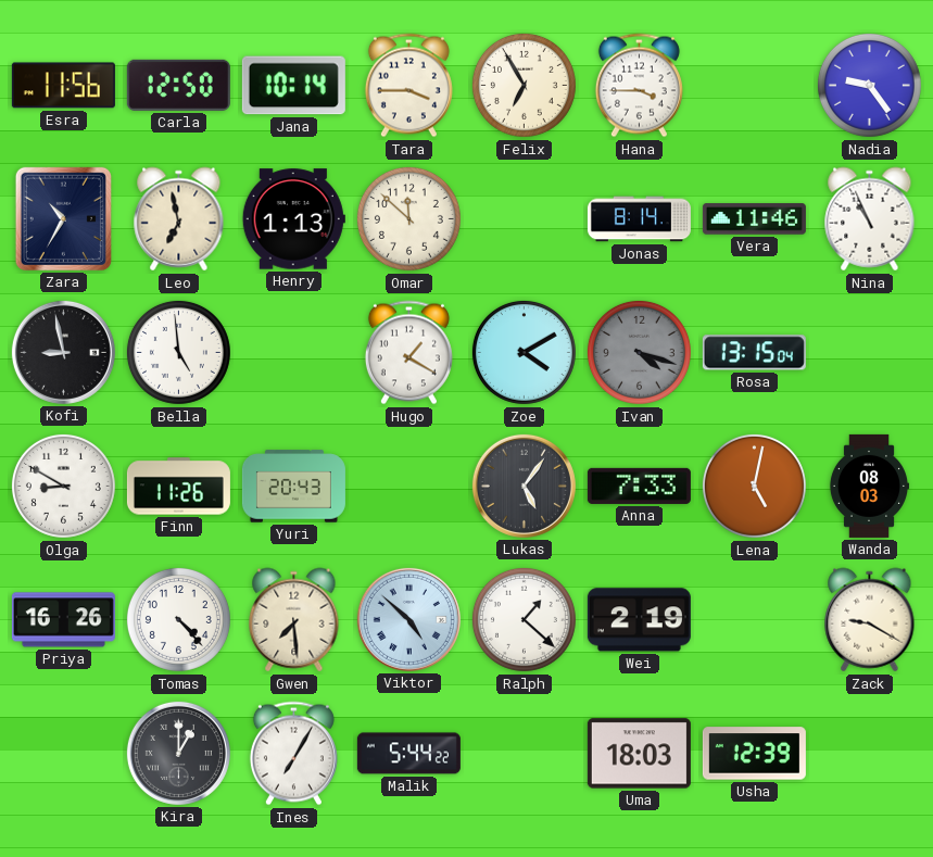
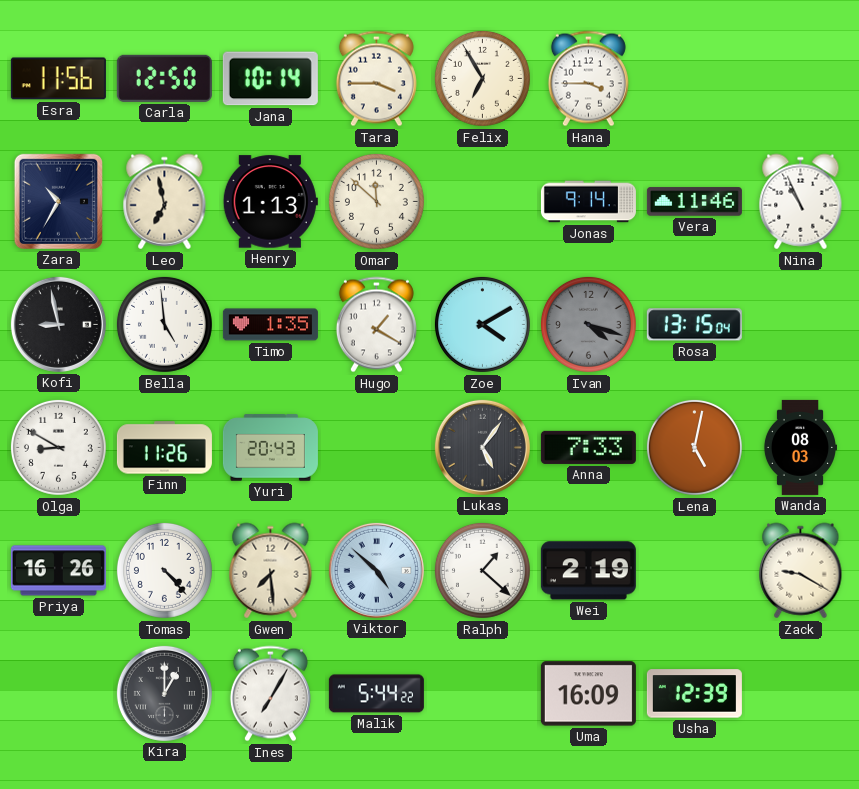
Nadia: 9:24 -> none (869, 85)
Jonas: 8:14 -> 9:14 (588, 202)
Timo: none -> 1:35 (270, 325)
Uma: 18:03 -> 16:09 (588, 694)
